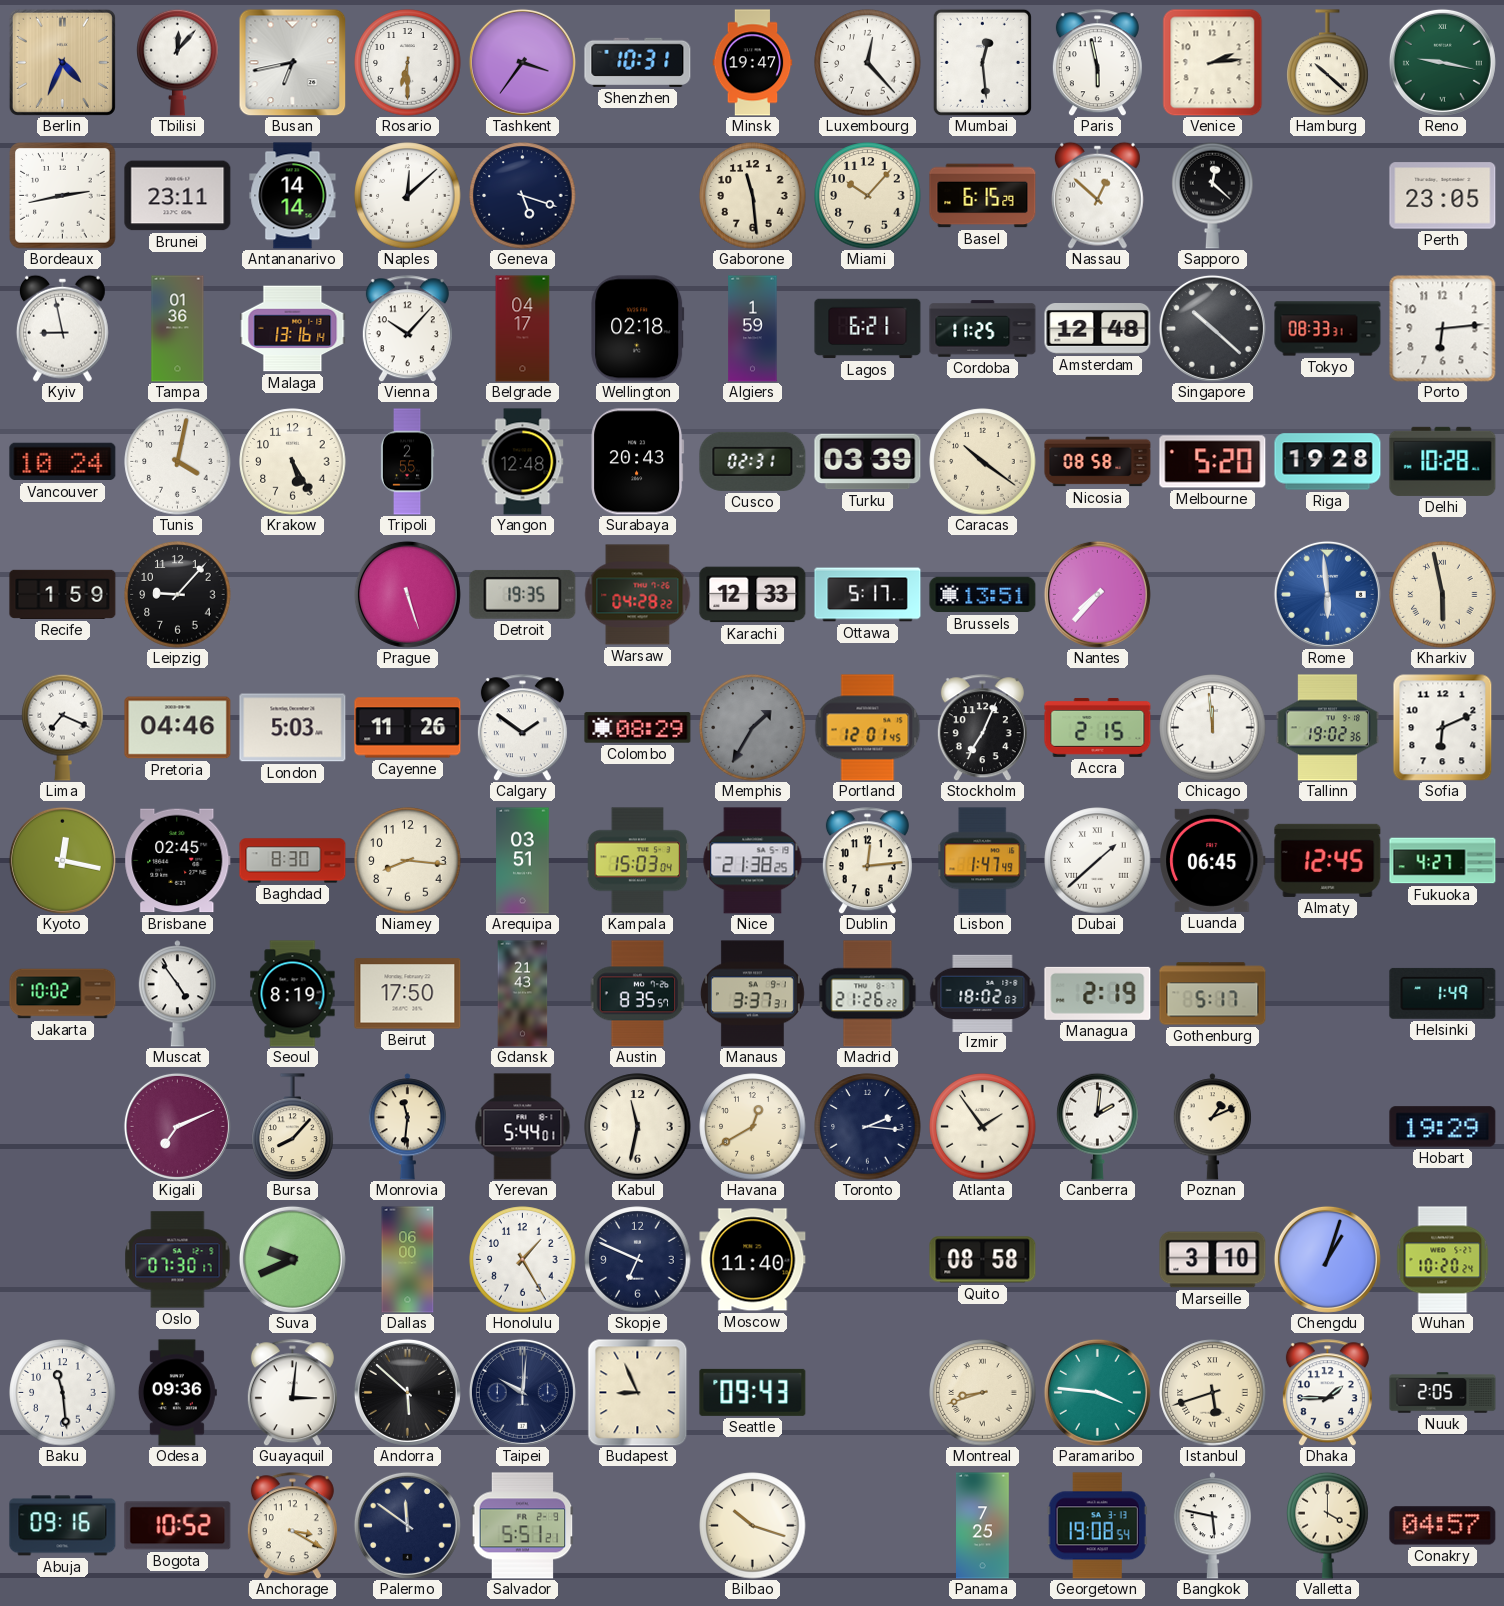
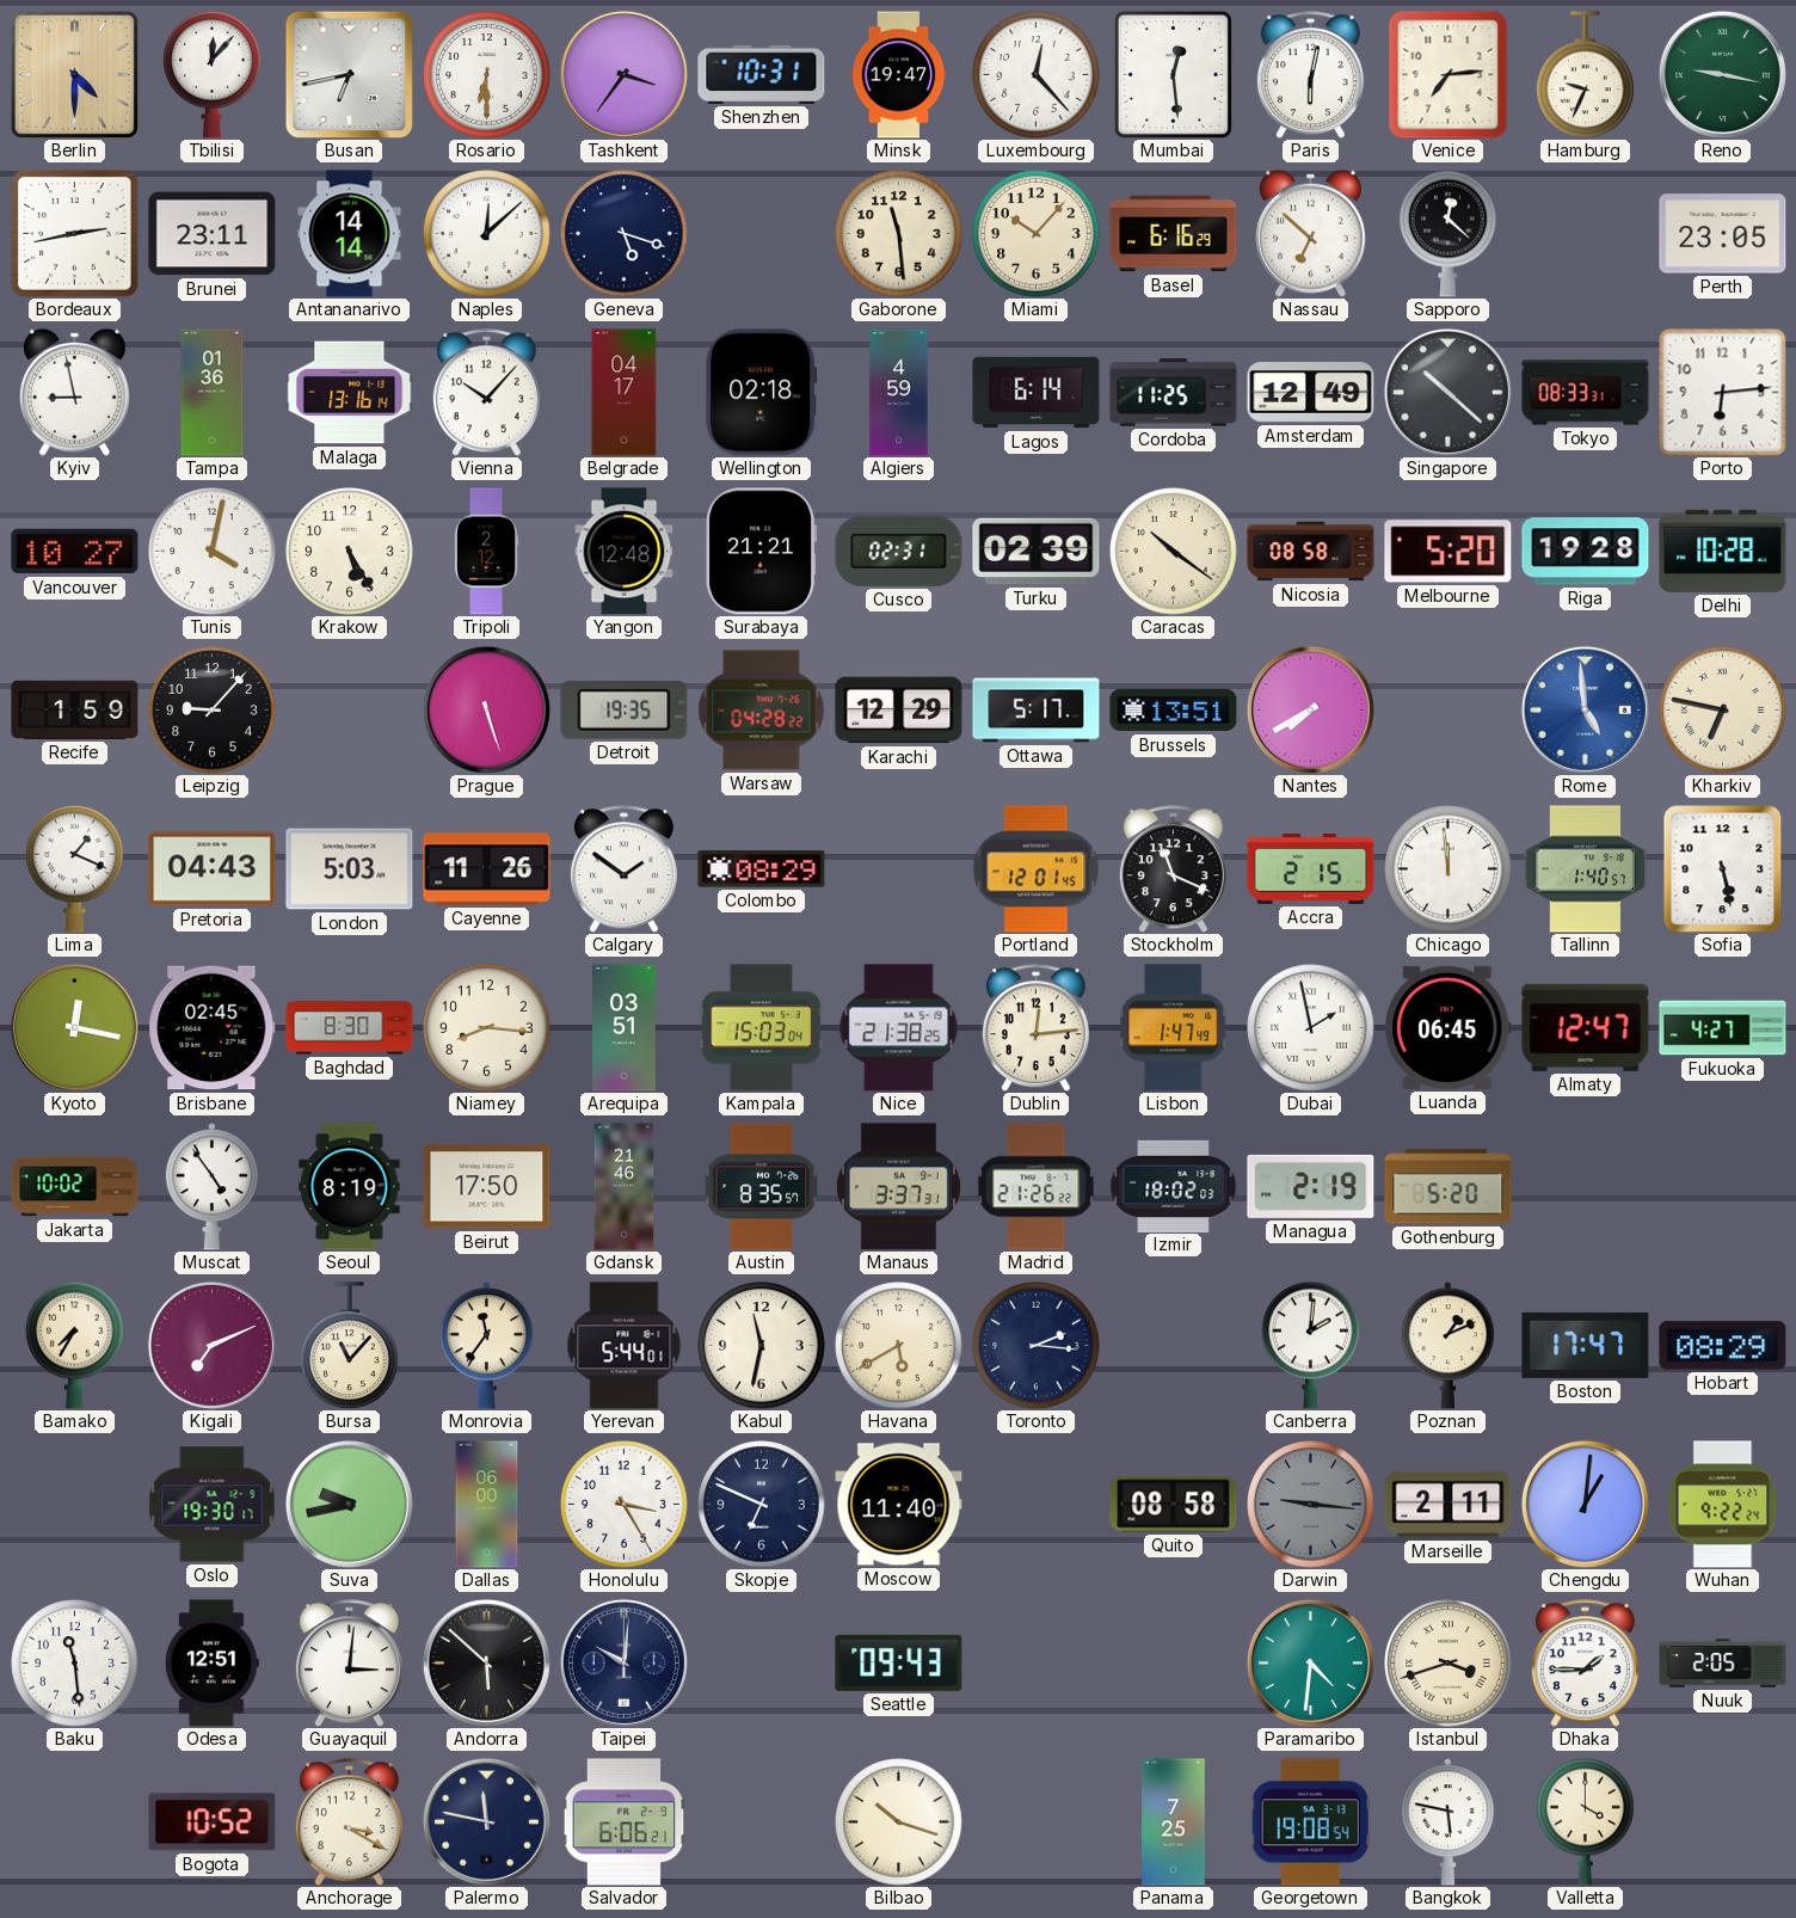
Berlin: 4:34 -> 4:30 (74, 74)
Paris: 5:58 -> 6:02 (1310, 75)
Venice: 2:14 -> 7:14 (1449, 74)
Hamburg: 10:22 -> 9:34 (1586, 74)
Basel: 6:15 -> 6:16 (1174, 234)
Nassau: 12:52 -> 6:52 (1310, 233)
Algiers: 1:59 -> 4:59 (899, 393)
Lagos: 6:21 -> 6:14 (1037, 393)
Amsterdam: 12:48 -> 12:49 (1311, 393)
Vancouver: 10:24 -> 10:27 (75, 552)
Tripoli: 2:55 -> 2:12 (486, 552)
Surabaya: 20:43 -> 21:21 (762, 552)
Turku: 03:39 -> 02:39 (1037, 552)
Karachi: 12:33 -> 12:29 (899, 711)
Nantes: 7:37 -> 7:40 (1310, 709)
Rome: 5:59 -> 4:59 (1585, 709)
Kharkiv: 5:58 -> 6:47 (1723, 711)
Lima: 7:19 -> 1:19 (75, 868)
Pretoria: 04:46 -> 04:43 (213, 869)
Memphis: 1:35 -> none (753, 728)
Stockholm: 7:04 -> 11:19 (1173, 869)
Tallinn: 19:02 -> 1:40 (1586, 869)
Sofia: 6:11 -> 5:28 (1723, 868)
Dubai: 1:38 -> 1:58 (1311, 1028)
Almaty: 12:45 -> 12:47 (1586, 1027)
Gdansk: 21:43 -> 21:46 (625, 1187)
Gothenburg: 5:17 -> 5:20 (1449, 1187)
Helsinki: 1:49 -> none (1443, 993)
Bamako: none -> 7:35 (75, 1345)
Bursa: 8:07 -> 11:07 (350, 1345)
Monrovia: 11:31 -> 11:36 (486, 1346)
Havana: 12:40 -> 5:40 (899, 1346)
Atlanta: 1:54 -> none (983, 1127)
Boston: none -> 17:47 (1586, 1345)
Hobart: 19:29 -> 08:29 (1723, 1346)
Oslo: 07:30 -> 19:30 (213, 1505)
Suva: 9:41 -> 9:43 (349, 1504)
Honolulu: 1:25 -> 3:25 (625, 1505)
Darwin: none -> 9:16 (1311, 1505)
Marseille: 3:10 -> 2:11 (1449, 1505)
Chengdu: 1:03 -> 1:01 (1585, 1504)
Wuhan: 10:20 -> 9:22 (1723, 1505)
Odesa: 09:36 -> 12:51 (211, 1664)
Budapest: 8:56 -> none (638, 1392)
Montreal: 8:42 -> none (983, 1393)
Paramaribo: 3:46 -> 4:31 (1310, 1662)
Istanbul: 5:42 -> 3:42 (1449, 1664)
Abuja: 09:16 -> none (63, 1526)
Palermo: 11:51 -> 11:47 (486, 1821)
Salvador: 5:51 -> 6:06 (625, 1822)
Conakry: 04:57 -> none (1443, 1526)
